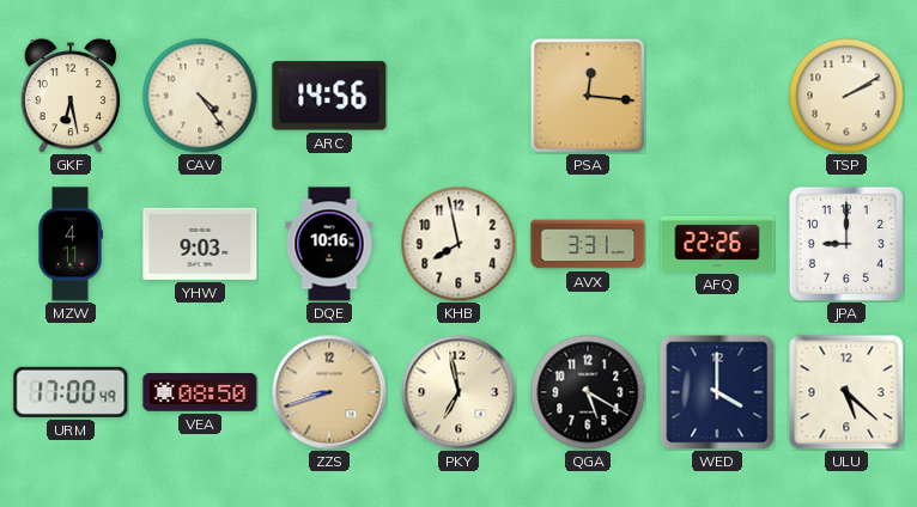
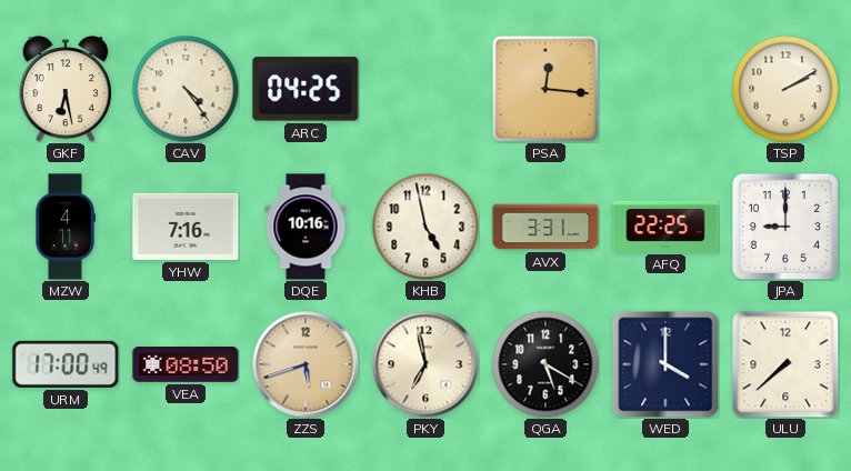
ARC: 14:56 -> 04:25 (306, 89)
YHW: 9:03 -> 7:16 (186, 227)
KHB: 7:58 -> 4:58 (425, 227)
AFQ: 22:26 -> 22:25 (665, 227)
ZZS: 8:42 -> 5:42 (306, 364)
ULU: 5:22 -> 7:38 (785, 364)
